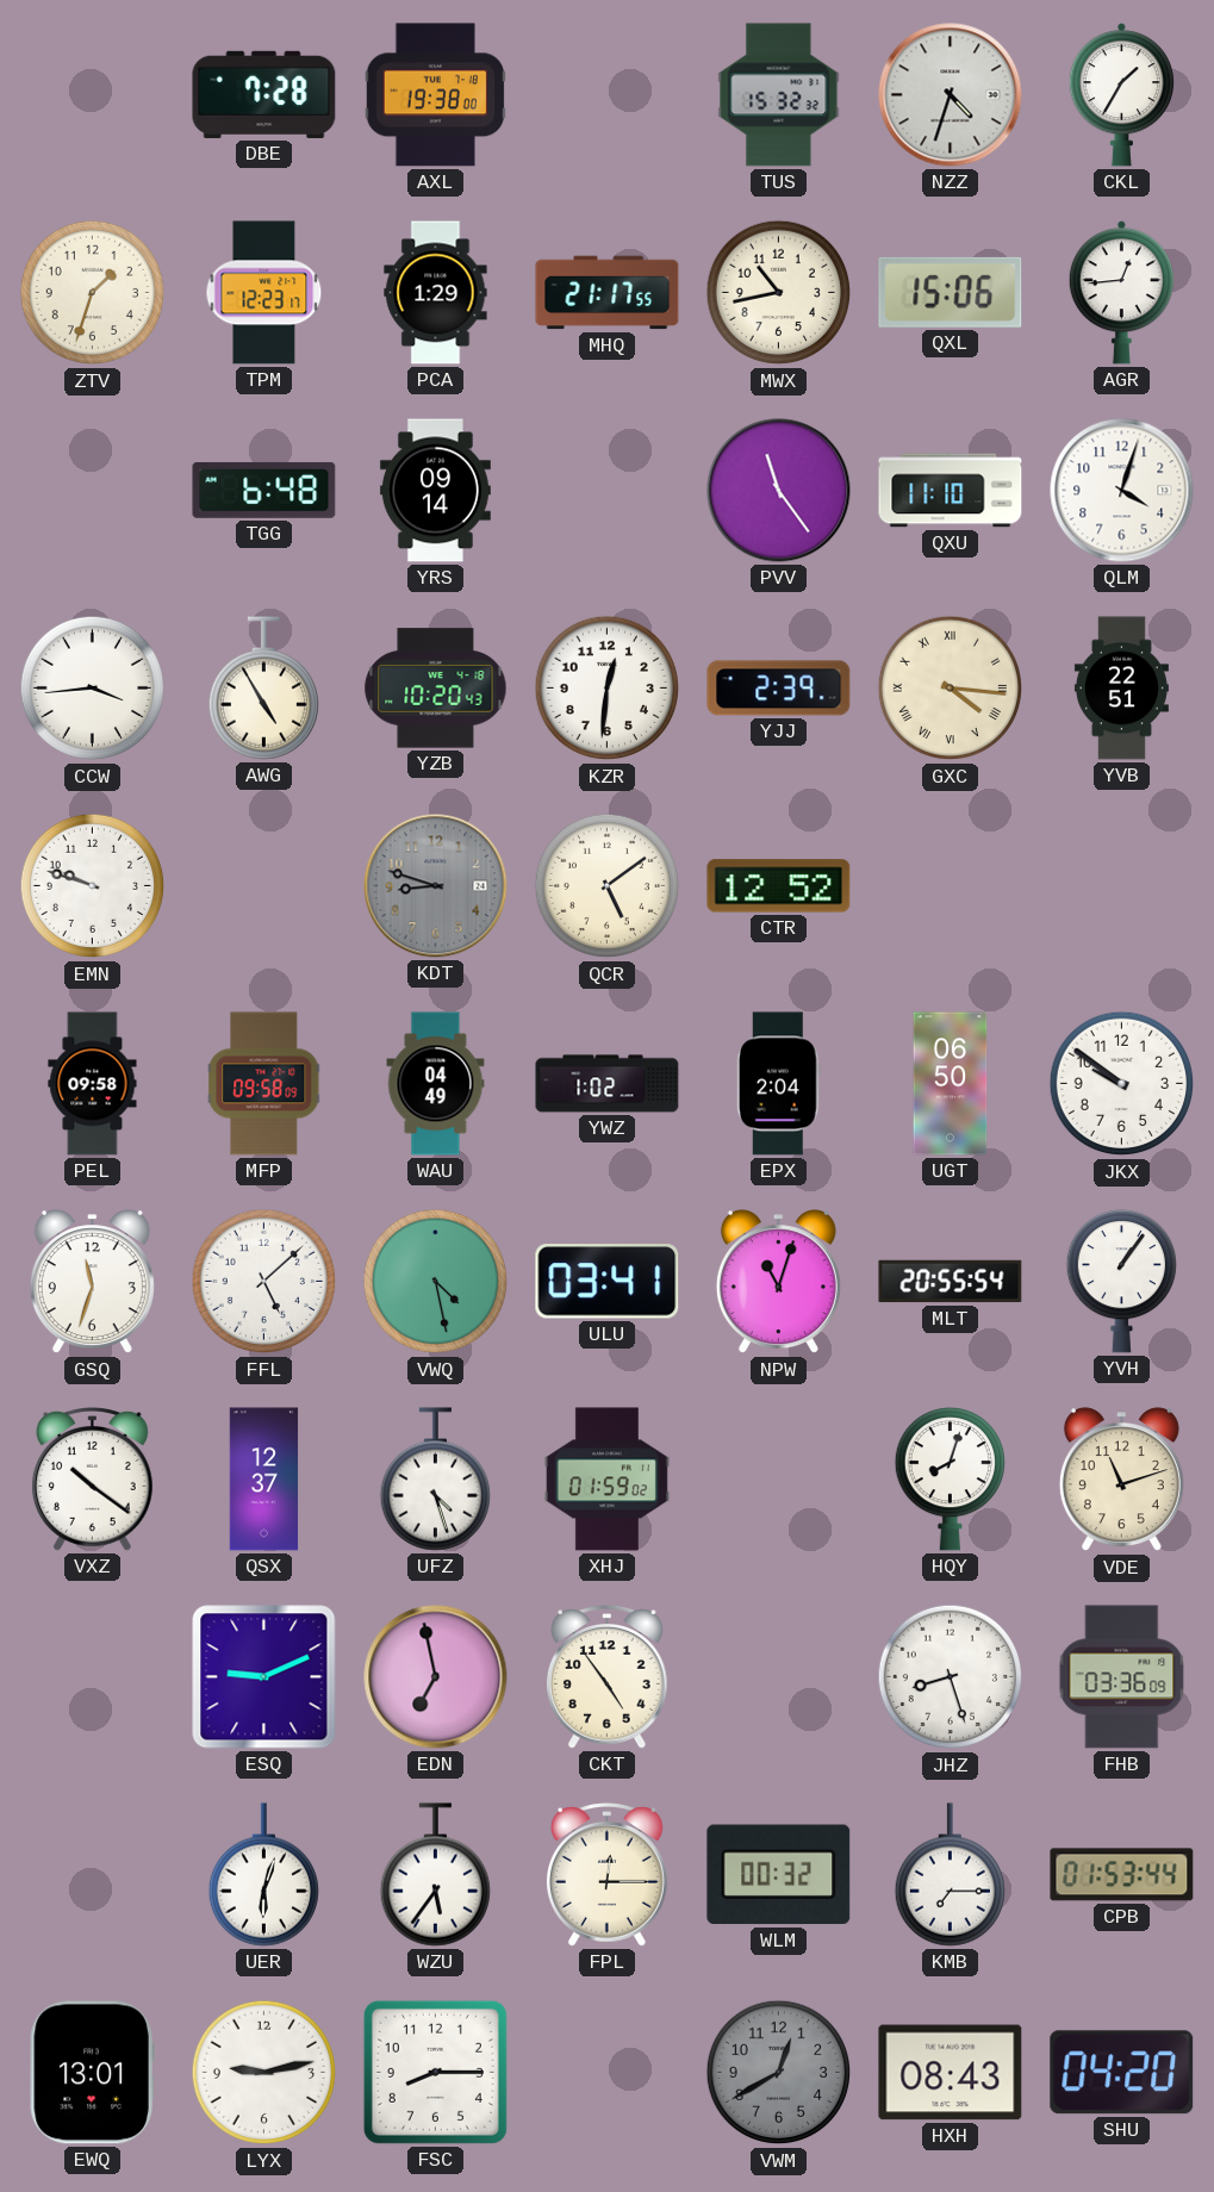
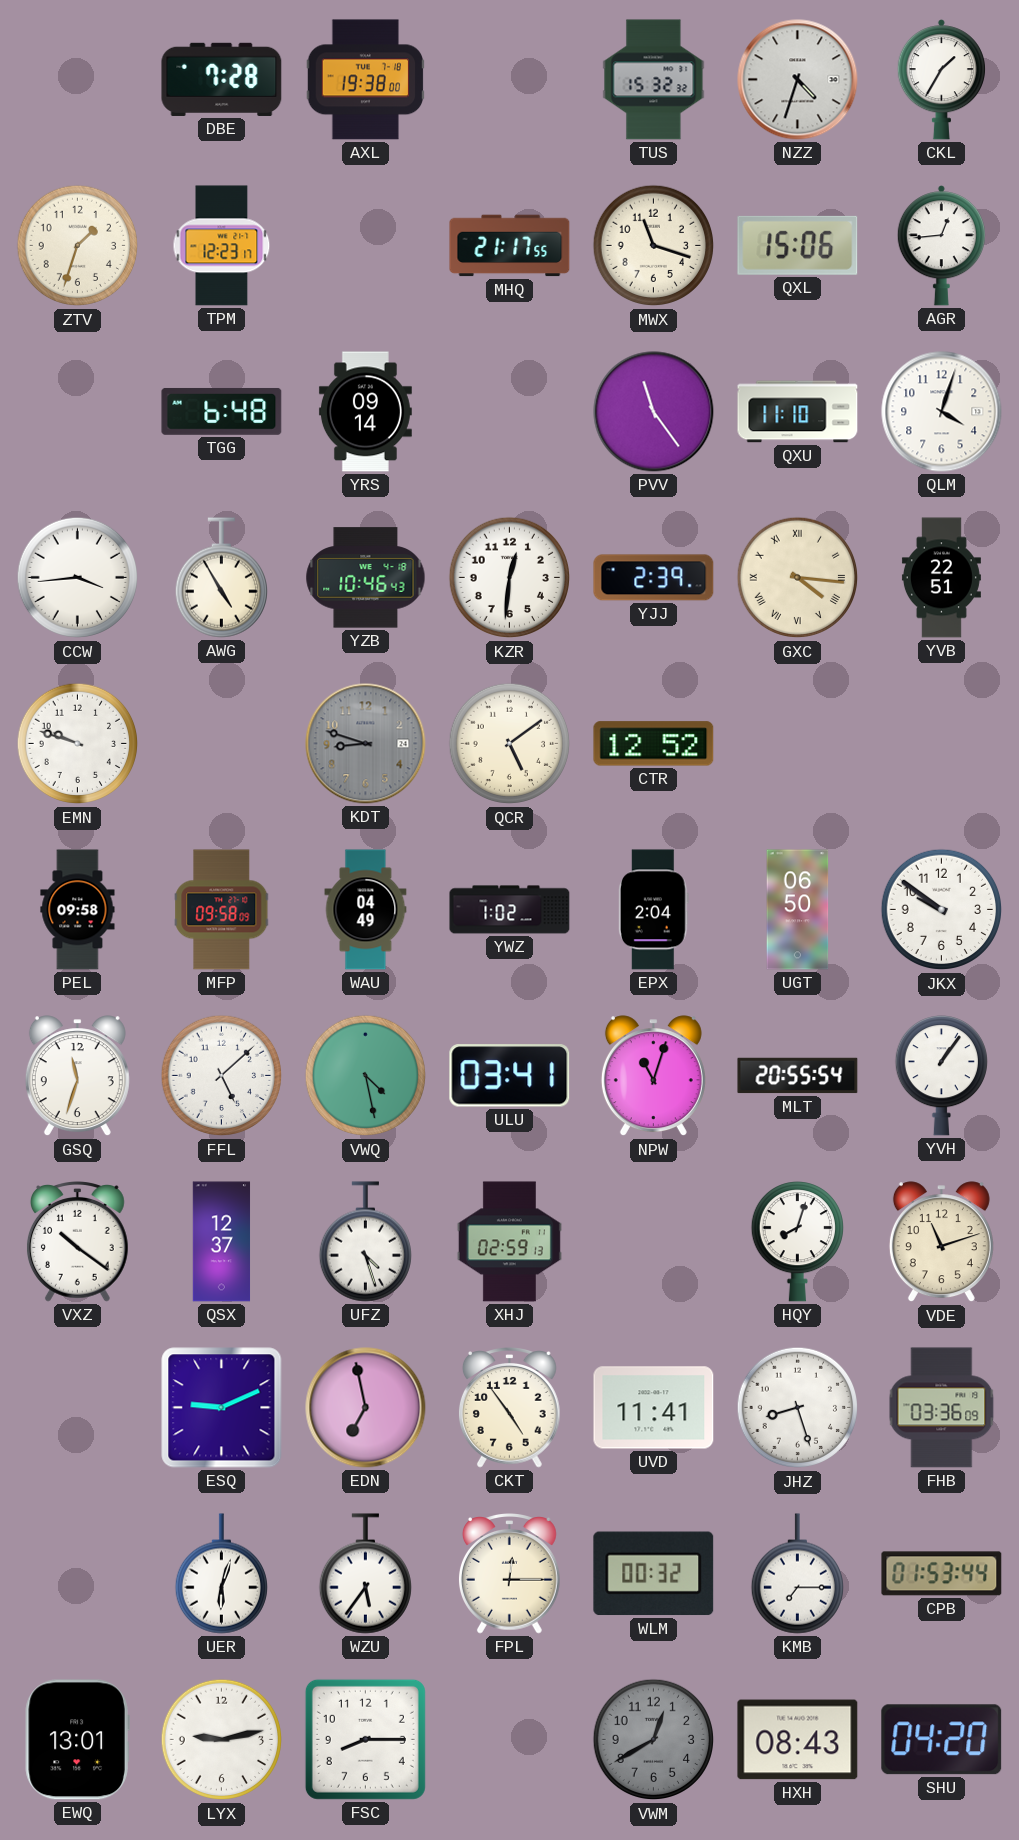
PCA: 1:29 -> none (436, 293)
MWX: 10:43 -> 11:18 (654, 246)
YZB: 10:20 -> 10:46 (366, 578)
XHJ: 01:59 -> 02:59 (509, 1242)
UVD: none -> 11:41 (654, 1408)
